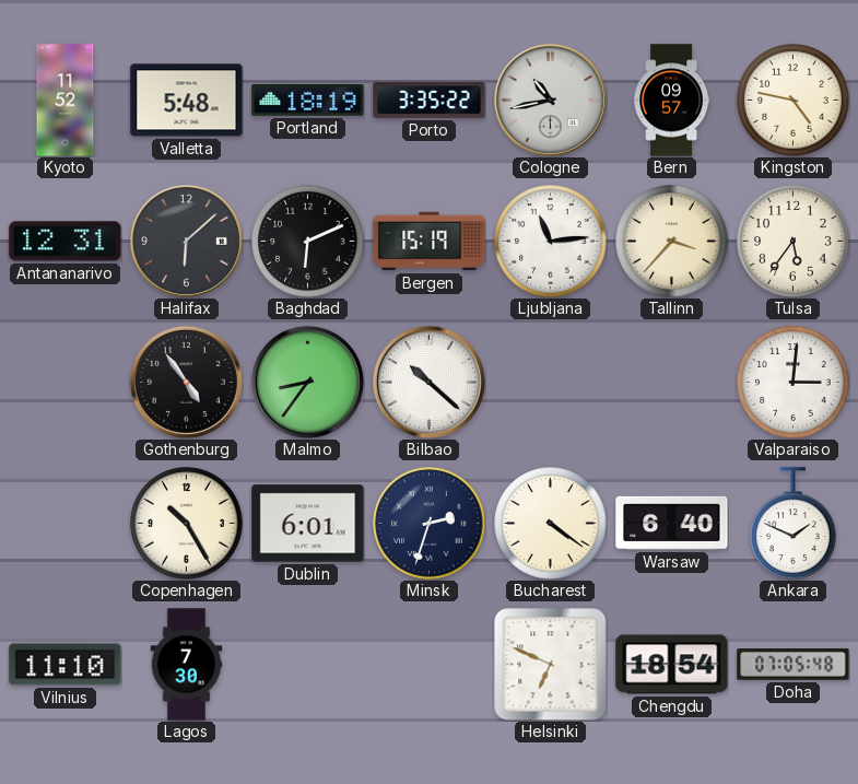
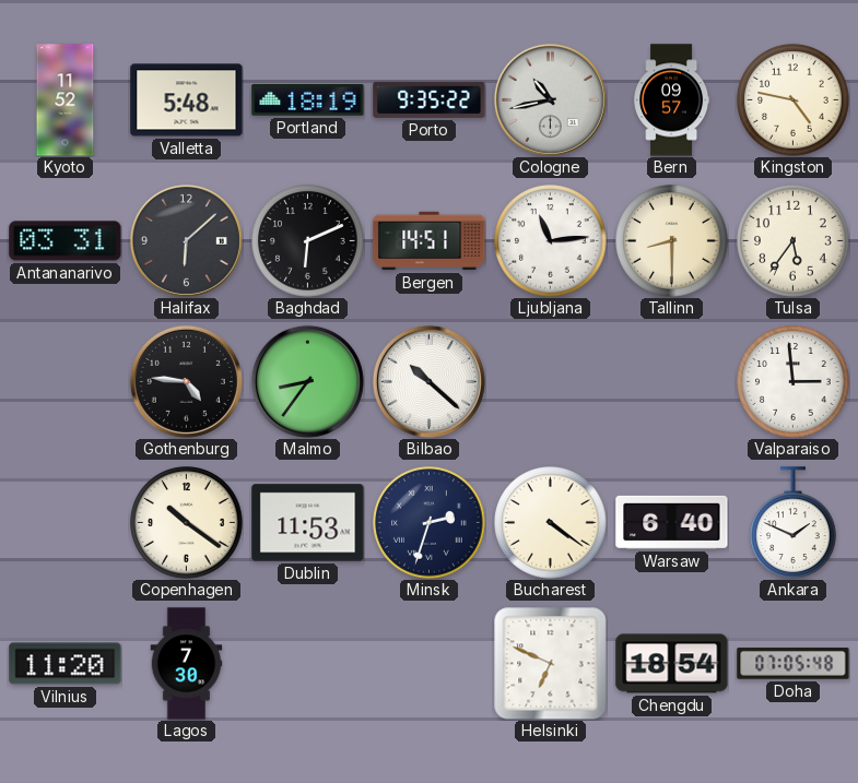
Porto: 3:35 -> 9:35 (430, 99)
Antananarivo: 12:31 -> 03:31 (66, 241)
Bergen: 15:19 -> 14:51 (430, 241)
Tallinn: 3:37 -> 8:30 (672, 241)
Gothenburg: 4:54 -> 4:46 (186, 381)
Valparaiso: 3:01 -> 2:59 (794, 382)
Copenhagen: 10:25 -> 10:21 (187, 523)
Dublin: 6:01 -> 11:53 (308, 523)
Vilnius: 11:10 -> 11:20 (66, 664)
